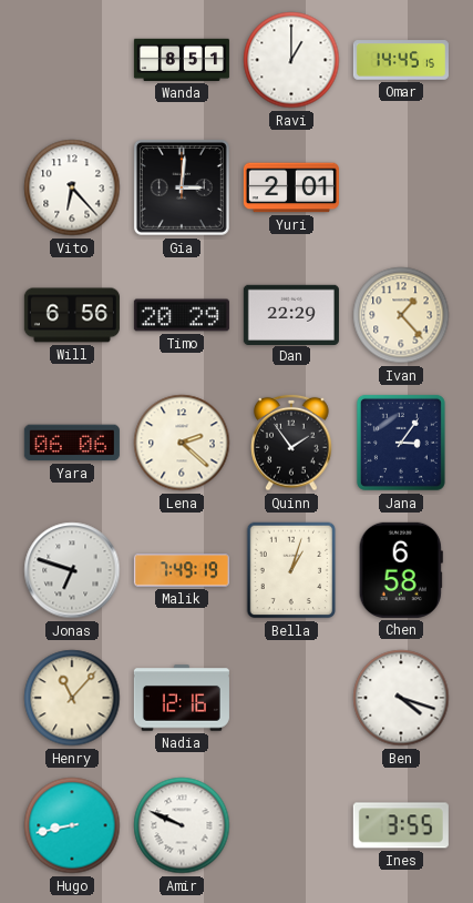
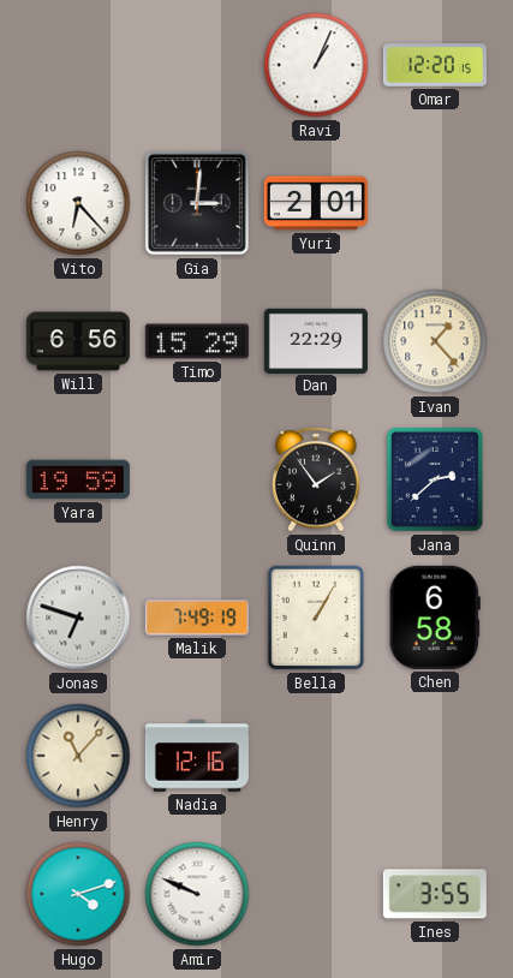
Wanda: 8:51 -> none (182, 60)
Ravi: 1:00 -> 1:04 (316, 65)
Omar: 14:45 -> 12:20 (435, 65)
Timo: 20:29 -> 15:29 (197, 341)
Yara: 06:06 -> 19:59 (78, 479)
Lena: 2:22 -> none (182, 443)
Jana: 3:06 -> 2:38 (435, 479)
Bella: 1:03 -> 1:05 (316, 618)
Ben: 4:18 -> none (401, 698)
Hugo: 8:43 -> 4:12 (78, 894)
